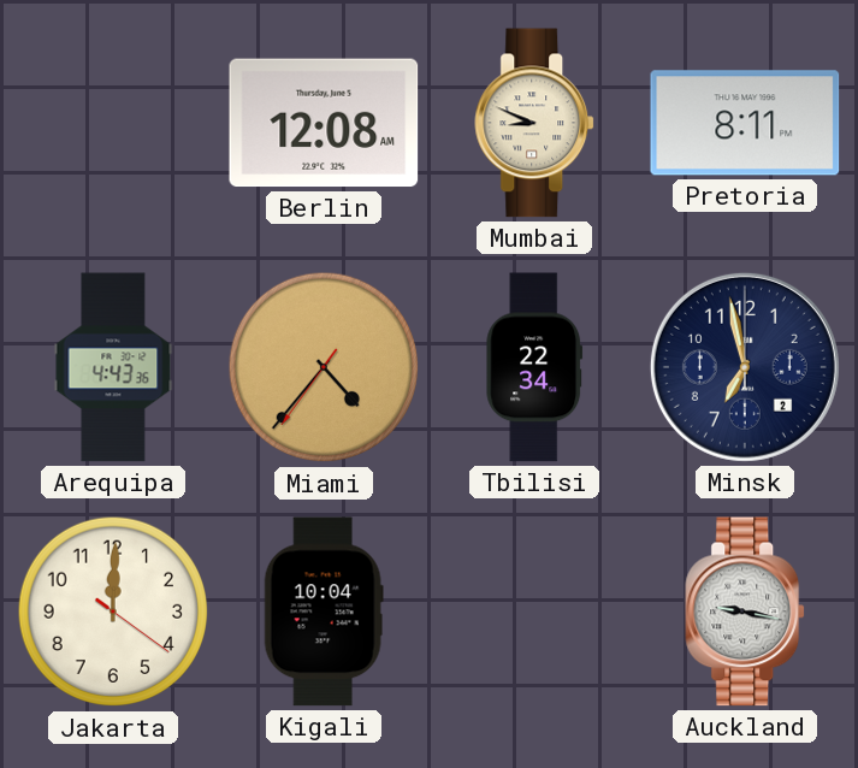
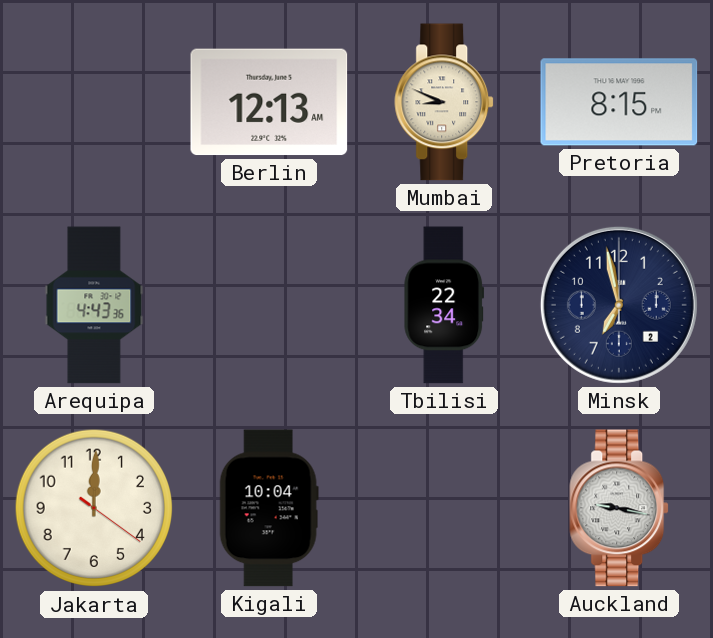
Berlin: 12:08 -> 12:13 (269, 102)
Pretoria: 8:11 -> 8:15 (619, 102)
Miami: 4:36 -> none (324, 367)
